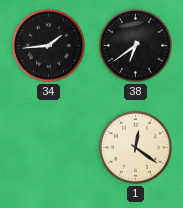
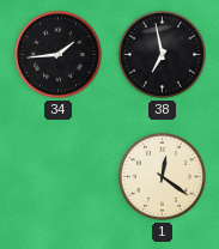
38: 6:39 -> 6:58 (162, 54)
